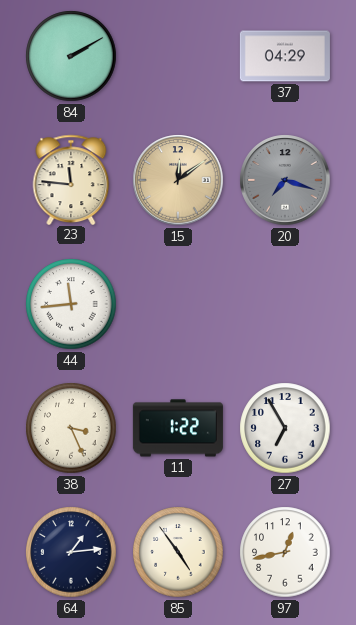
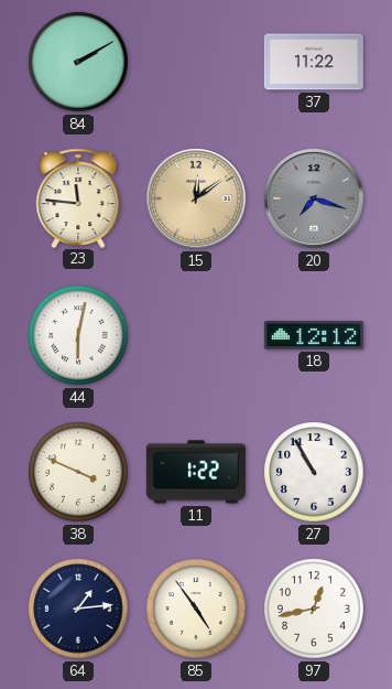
37: 04:29 -> 11:22 (314, 62)
44: 11:44 -> 6:02 (78, 335)
18: none -> 12:12 (314, 335)
38: 3:26 -> 3:49 (78, 472)
27: 6:55 -> 10:55 (314, 472)
